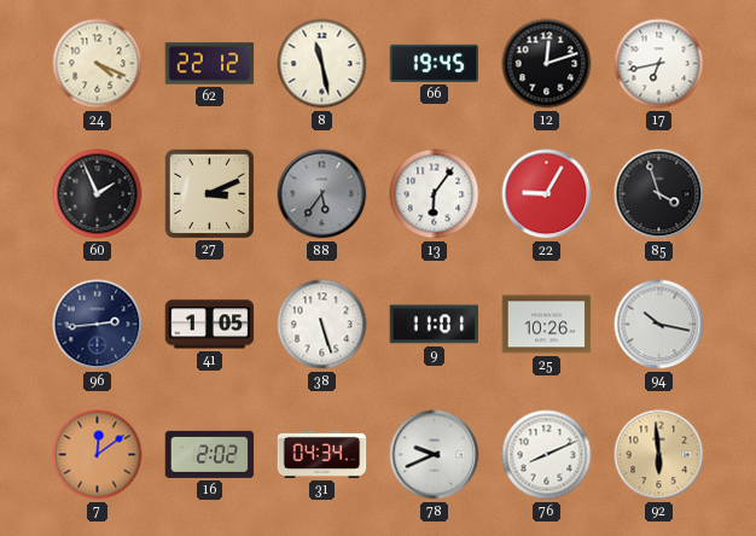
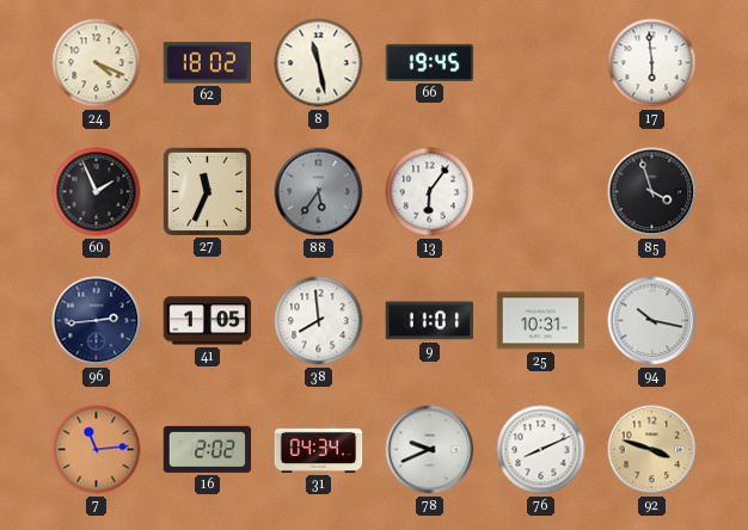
62: 22:12 -> 18:02 (208, 63)
12: 12:12 -> none (547, 64)
17: 6:43 -> 5:59 (652, 63)
27: 3:11 -> 11:34 (207, 191)
22: 9:05 -> none (547, 194)
38: 5:27 -> 7:59 (319, 321)
25: 10:26 -> 10:31 (541, 321)
7: 12:09 -> 11:14 (97, 450)
92: 5:59 -> 3:48 (652, 450)
